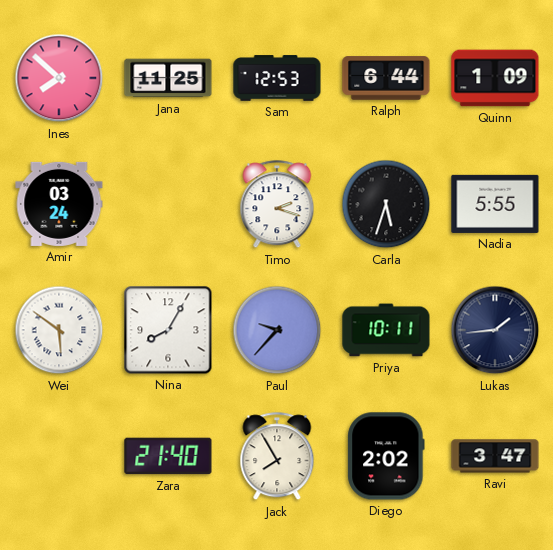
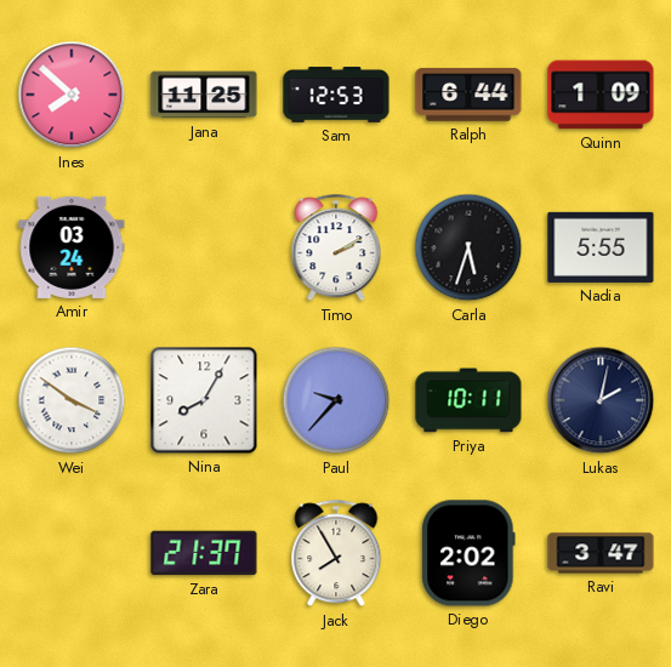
Timo: 2:18 -> 2:10 (336, 249)
Wei: 5:51 -> 3:51 (72, 400)
Lukas: 1:44 -> 2:02 (601, 400)
Zara: 21:40 -> 21:37 (204, 553)
